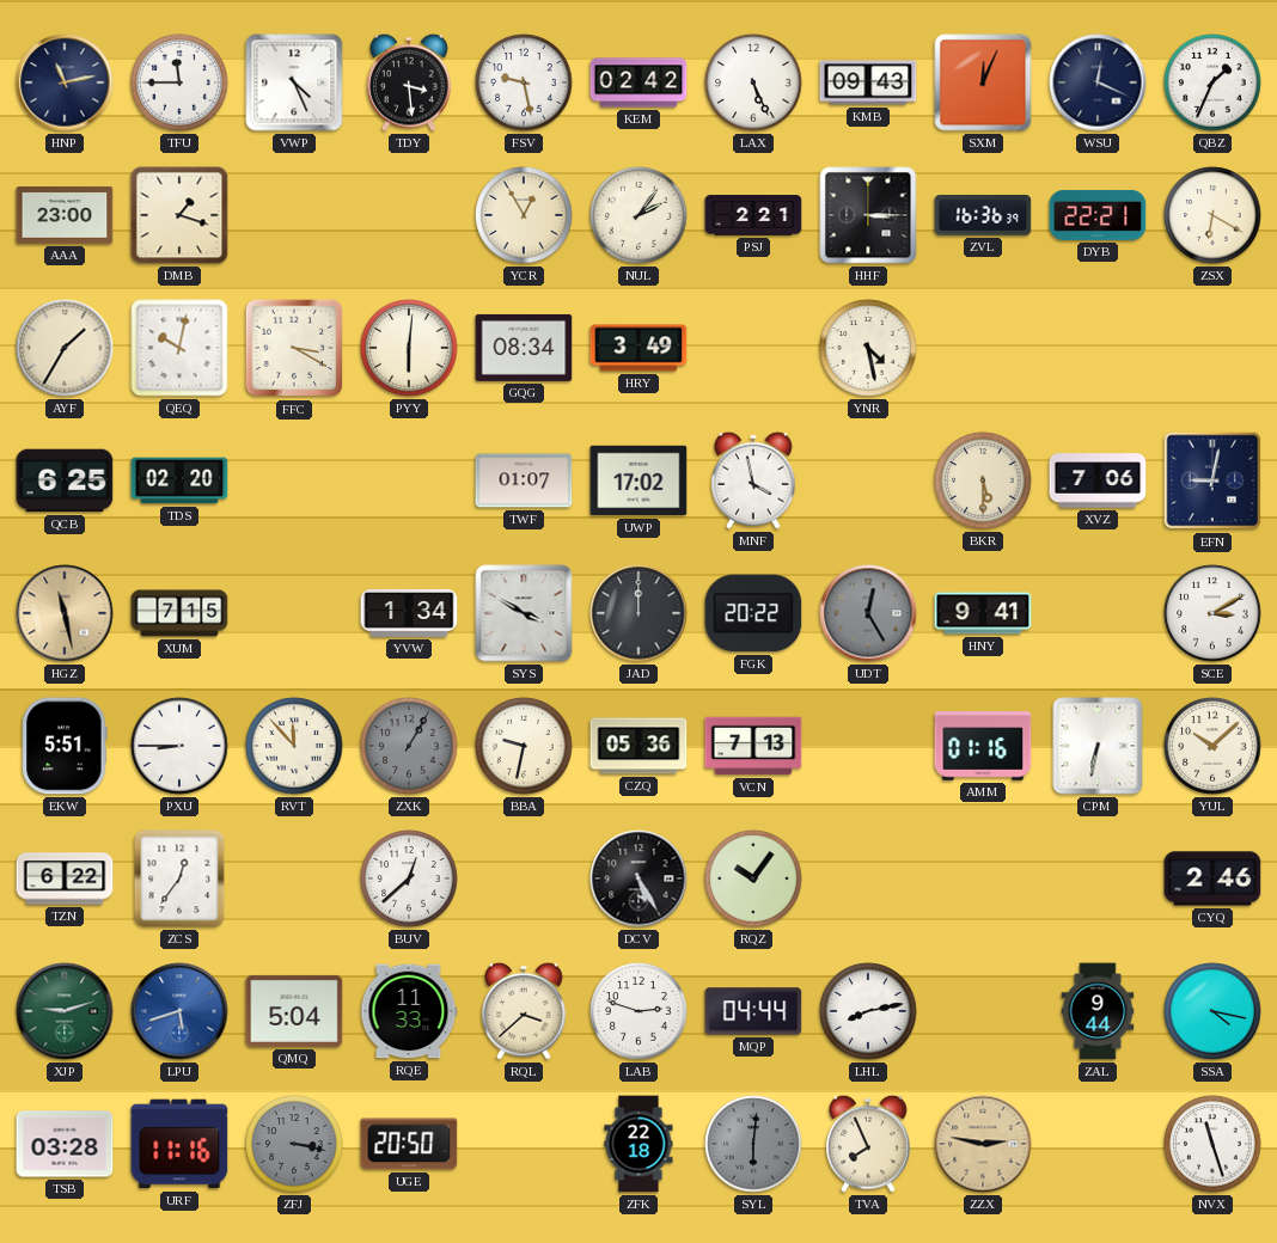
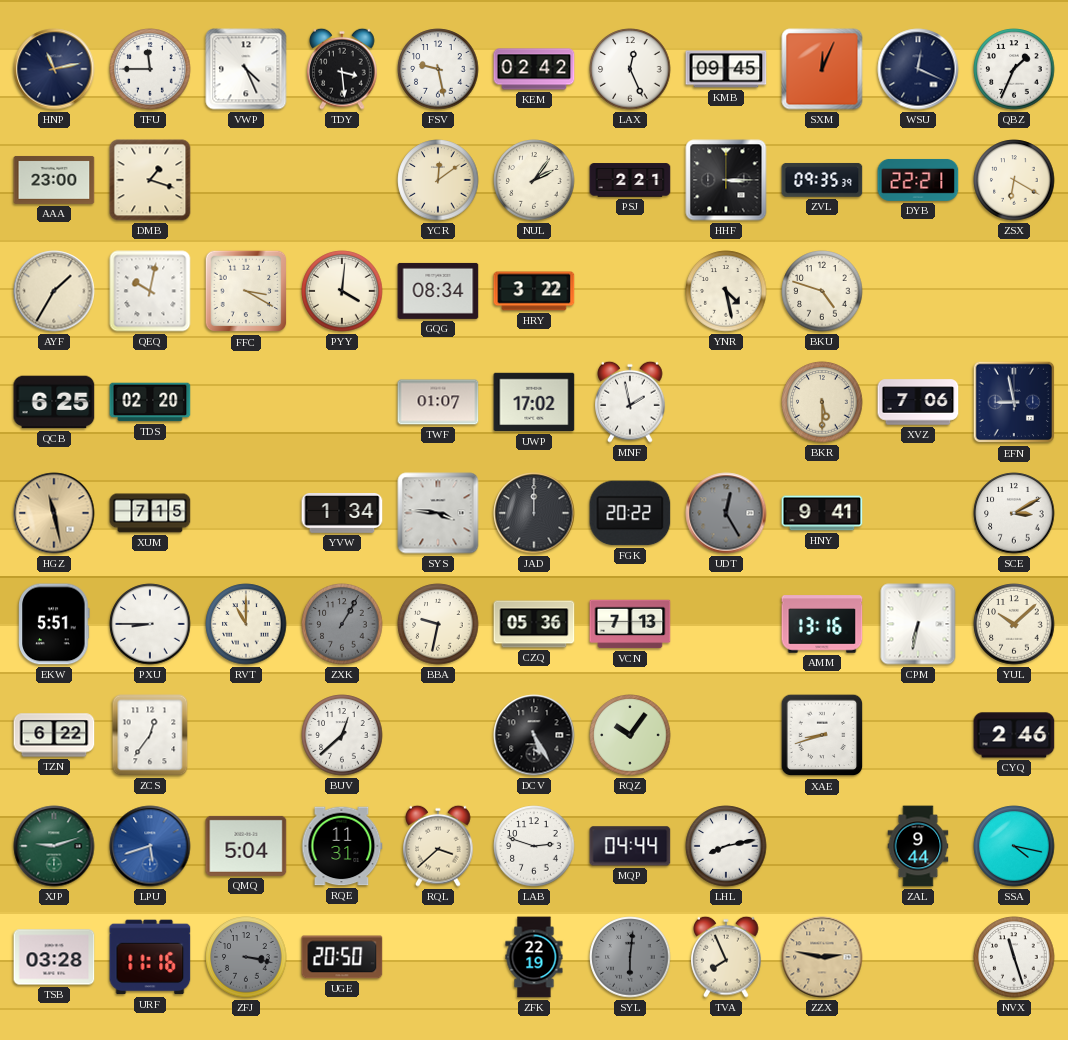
LAX: 5:26 -> 12:26 (630, 69)
KMB: 09:43 -> 09:45 (726, 69)
YCR: 12:55 -> 12:09 (438, 180)
ZVL: 16:36 -> 09:35 (822, 180)
PYY: 6:01 -> 4:01 (342, 291)
HRY: 3:49 -> 3:22 (534, 291)
BKU: none -> 4:48 (822, 291)
MNF: 3:58 -> 1:58 (630, 402)
EFN: 9:02 -> 8:58 (1014, 402)
SYS: 3:50 -> 3:46 (438, 513)
RVT: 11:53 -> 11:00 (246, 624)
AMM: 01:16 -> 13:16 (822, 624)
XAE: none -> 8:42 (822, 735)
RQE: 11:33 -> 11:31 (342, 846)
ZFK: 22:18 -> 22:19 (534, 957)
